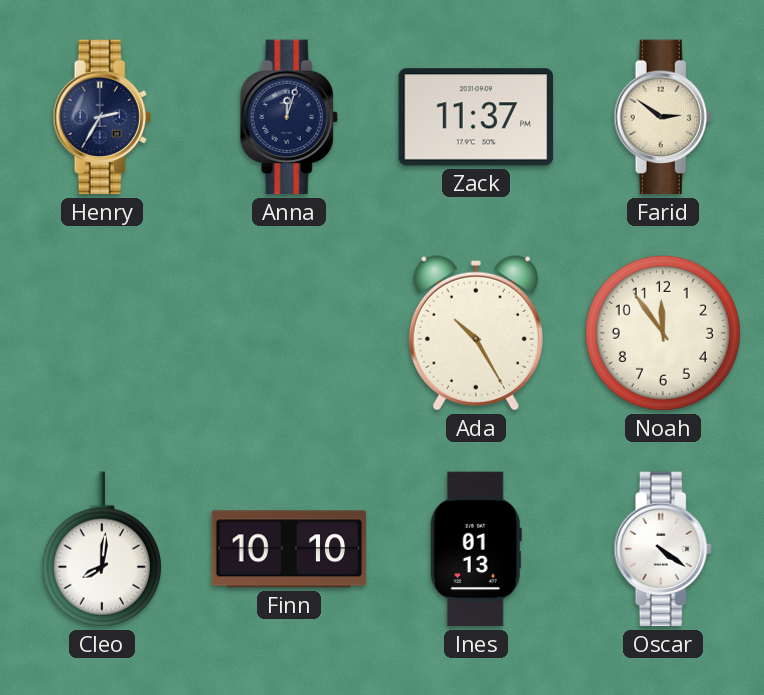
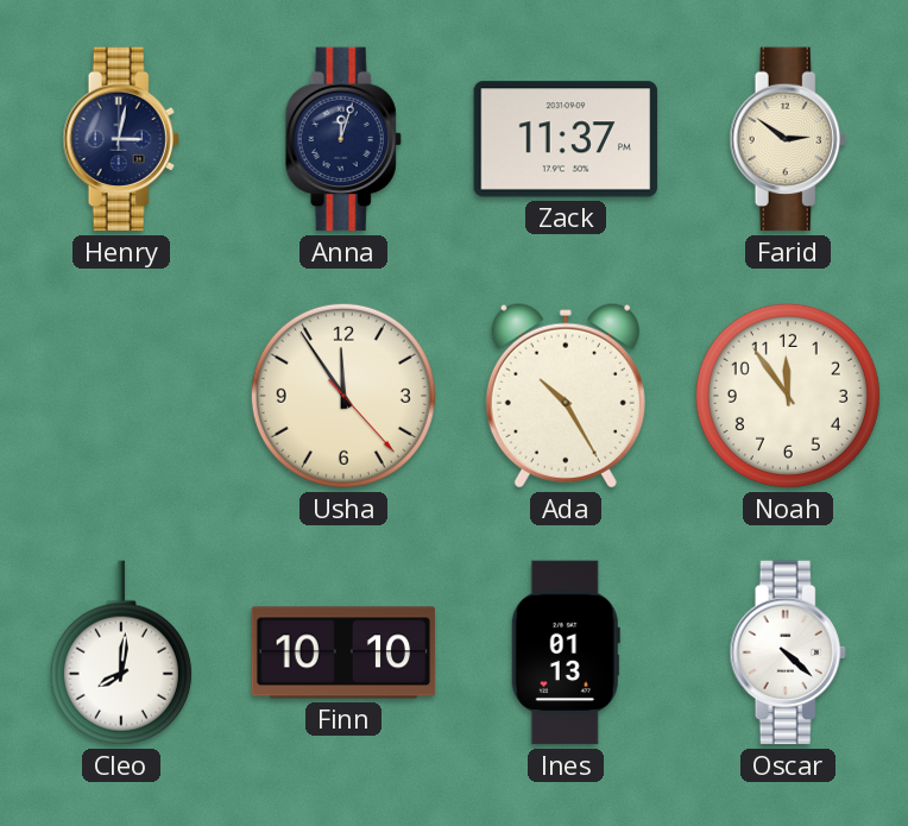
Henry: 2:35 -> 3:02 (121, 139)
Usha: none -> 11:54 (343, 396)
Oscar: 4:21 -> 4:22 (788, 652)
